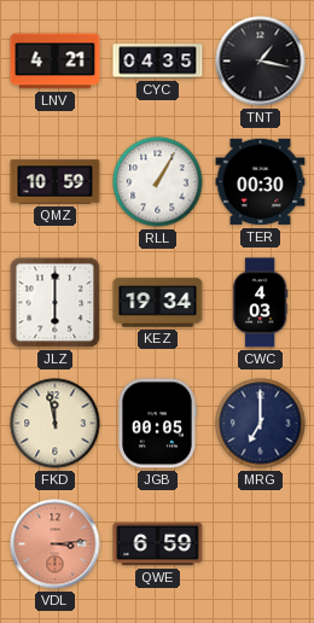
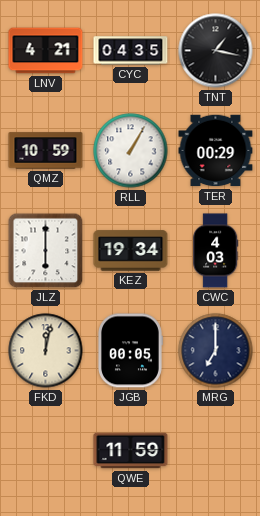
TER: 00:30 -> 00:29 (216, 151)
FKD: 11:58 -> 12:02 (46, 351)
VDL: 3:14 -> none (56, 545)
QWE: 6:59 -> 11:59 (131, 451)
